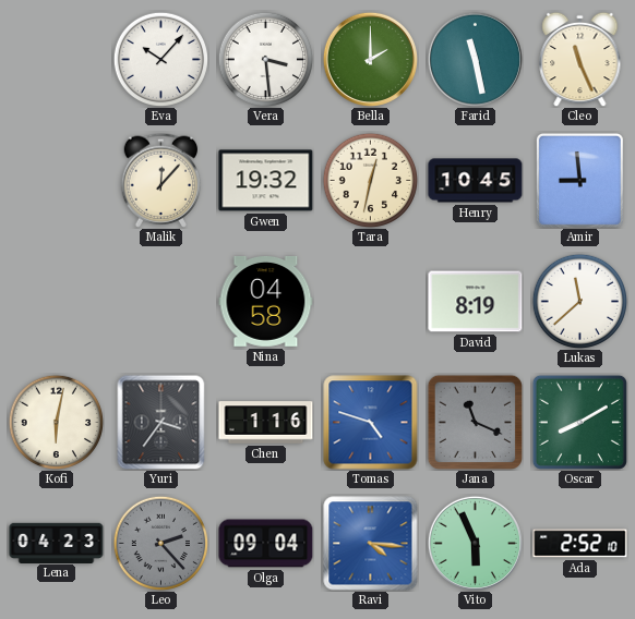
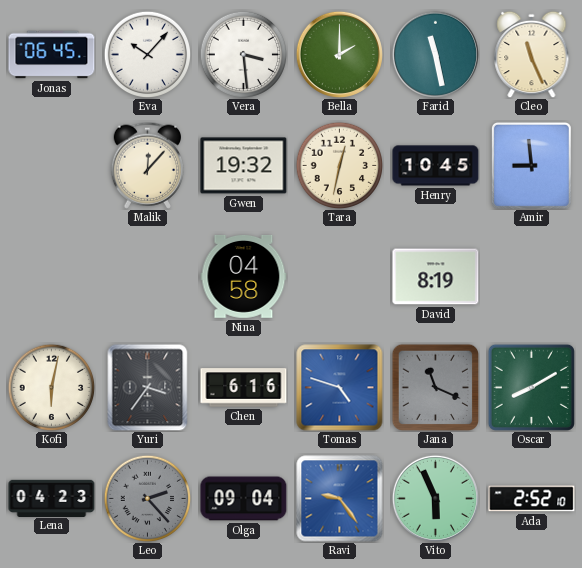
Jonas: none -> 06:45 (52, 55)
Lukas: 11:38 -> none (579, 301)
Chen: 1:16 -> 6:16 (244, 388)
Ravi: 4:16 -> 9:24 (340, 499)
